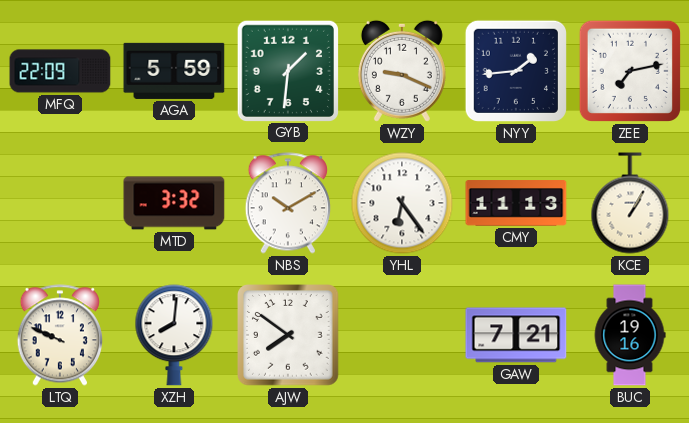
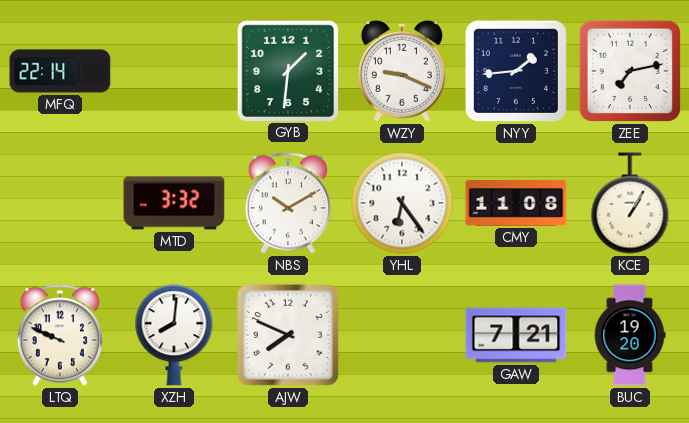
MFQ: 22:09 -> 22:14 (60, 71)
AGA: 5:59 -> none (174, 71)
CMY: 11:13 -> 11:08 (516, 203)
AJW: 7:51 -> 7:49 (289, 336)
BUC: 19:16 -> 19:20 (630, 335)
